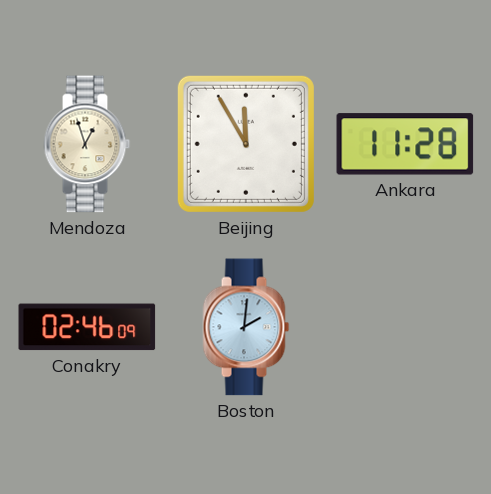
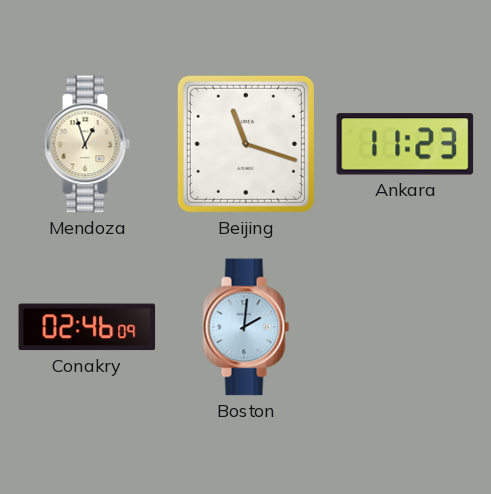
Beijing: 11:55 -> 11:18 (246, 144)
Ankara: 11:28 -> 11:23 (405, 144)
